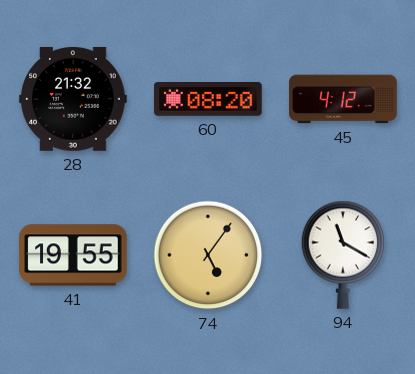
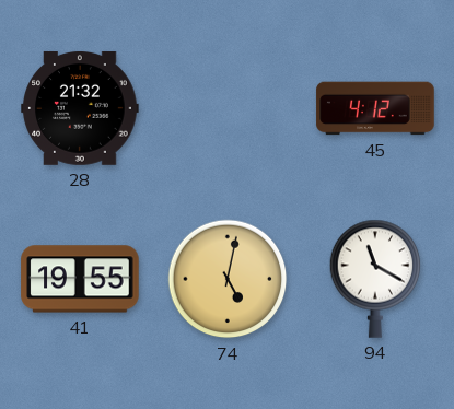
60: 08:20 -> none (208, 100)
74: 5:06 -> 5:02 (228, 279)
